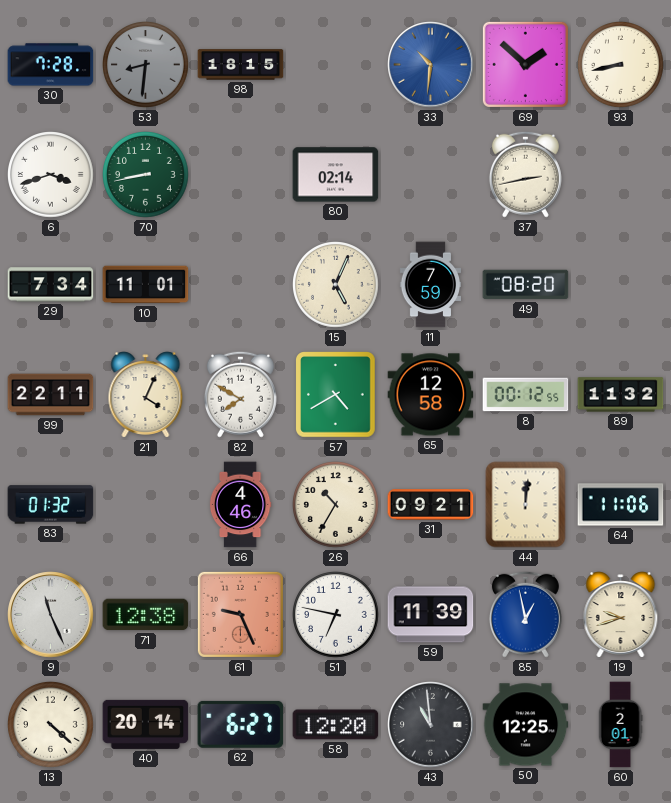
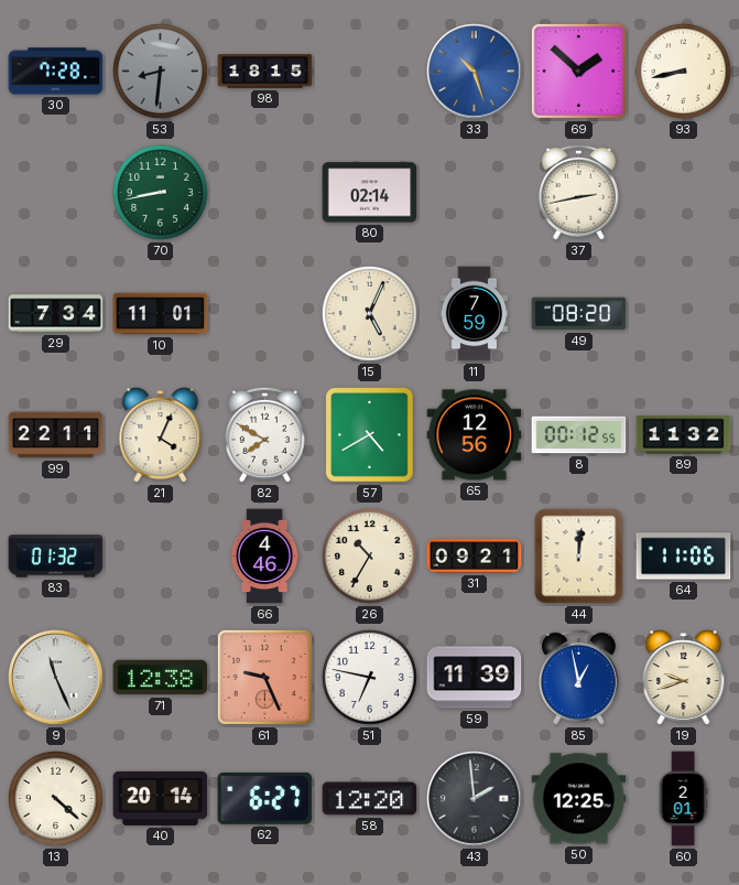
33: 10:31 -> 10:27 (475, 72)
6: 3:42 -> none (51, 175)
65: 12:58 -> 12:56 (475, 435)
43: 10:59 -> 1:59 (475, 799)
